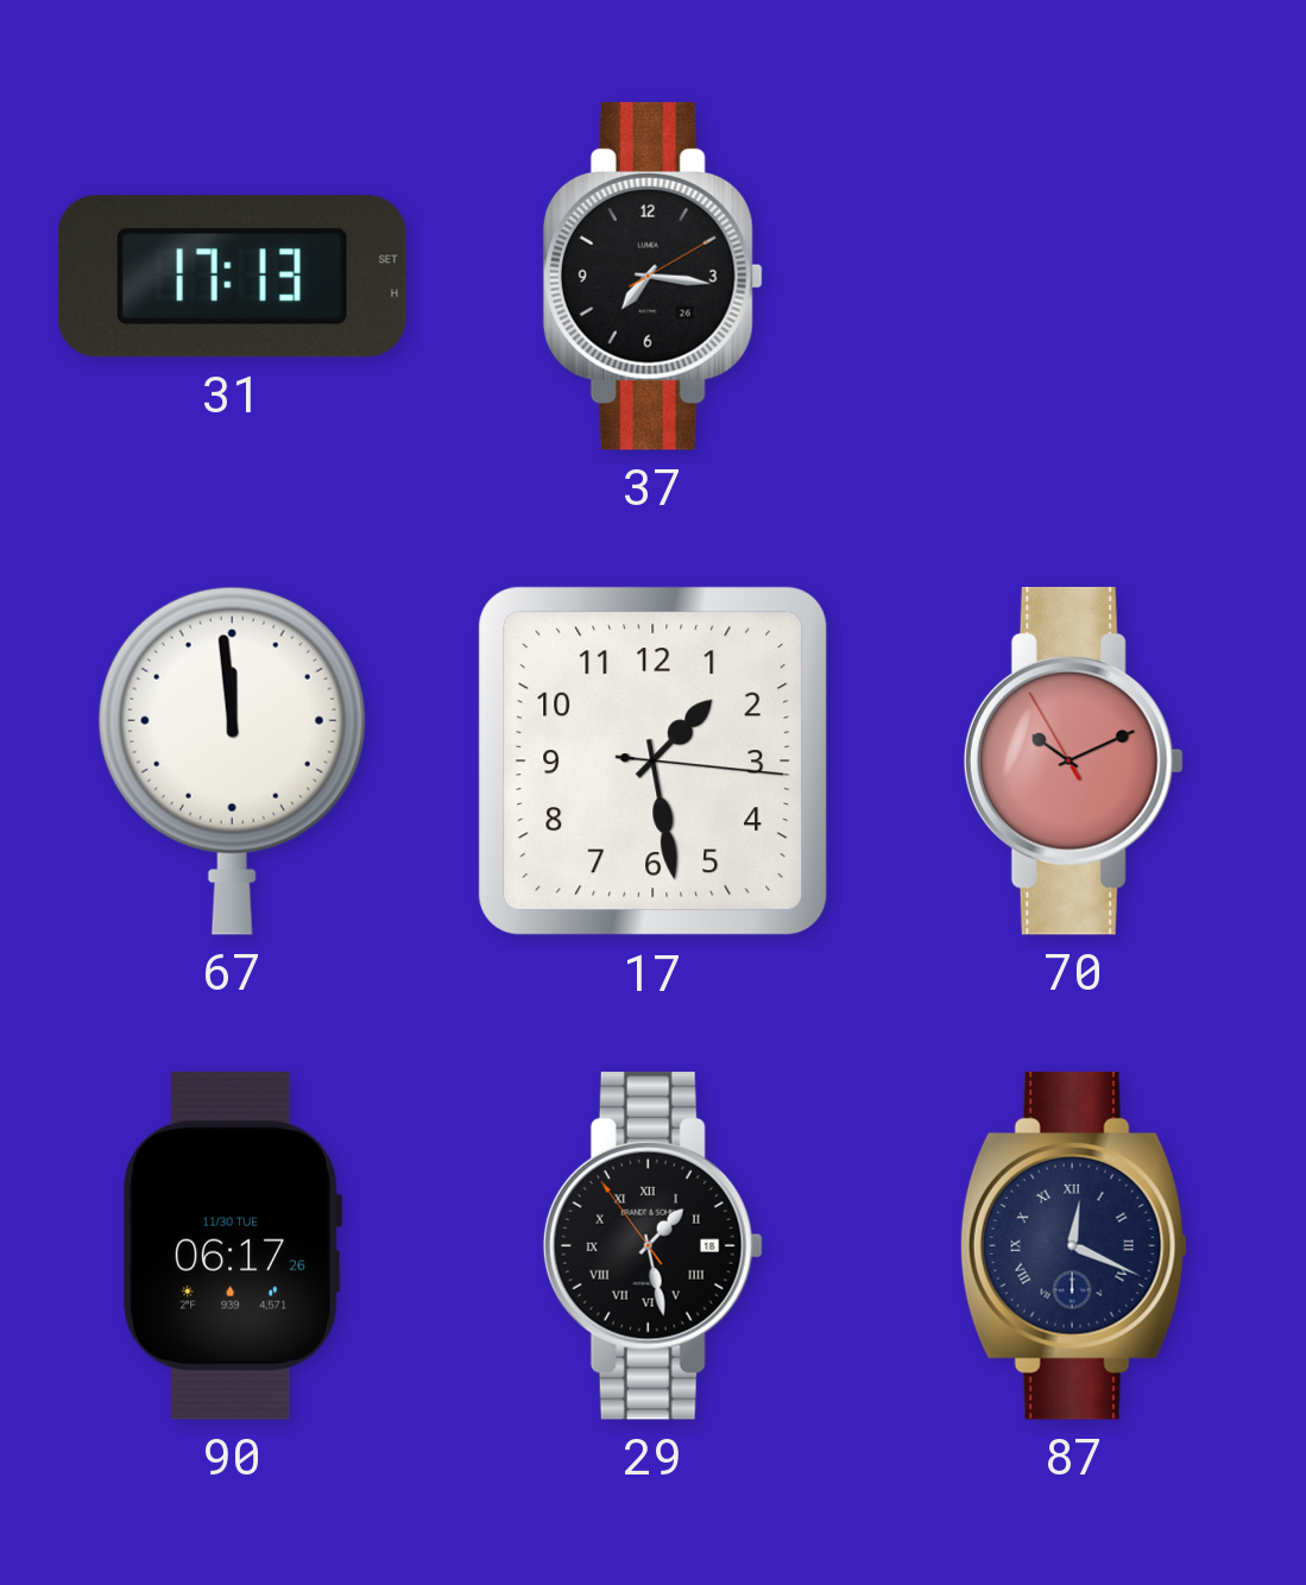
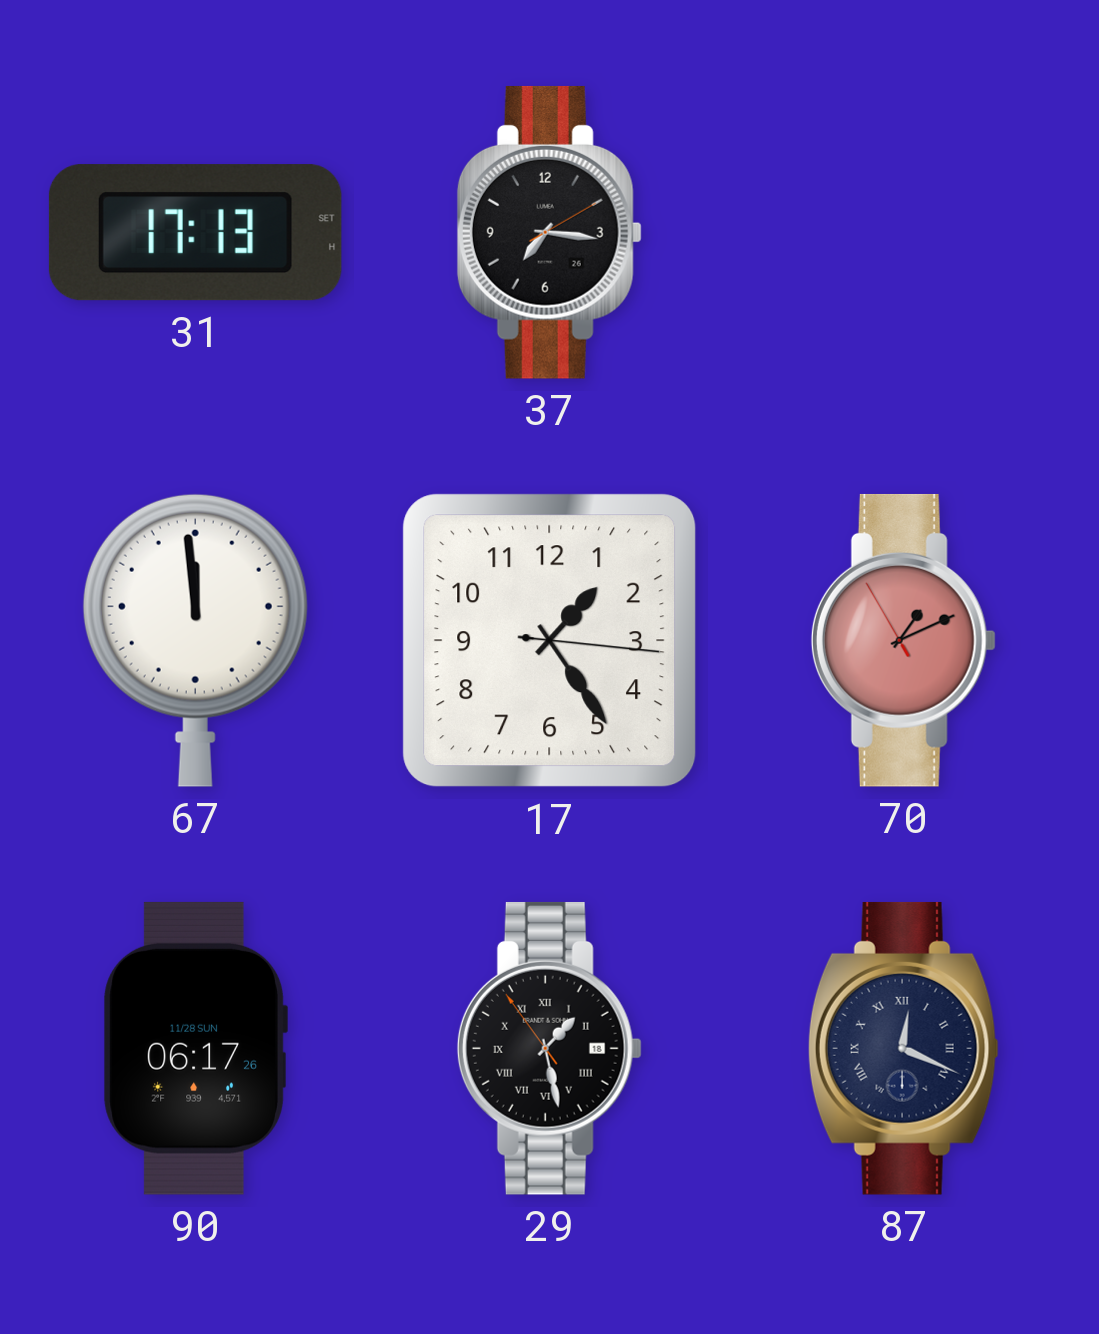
17: 1:28 -> 1:24 (550, 641)
70: 10:10 -> 1:10 (903, 640)
90 date: 11/30 TUE -> 11/28 SUN (195, 1048)
